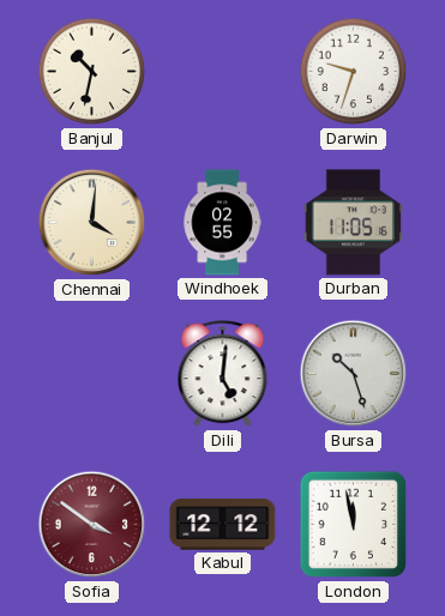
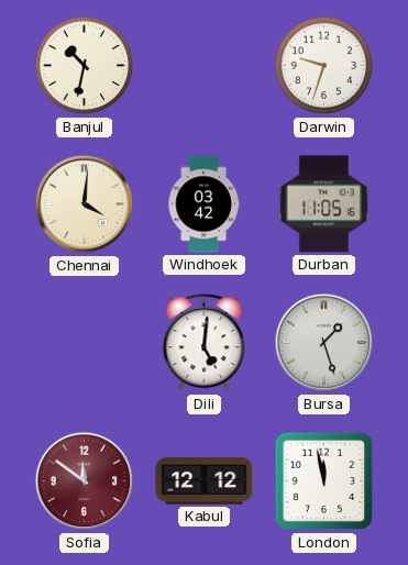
Windhoek: 02:55 -> 03:42 (203, 204)
Bursa: 10:27 -> 1:27 (324, 343)
Sofia: 3:51 -> 11:51 (85, 481)
